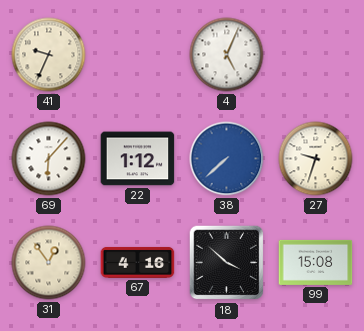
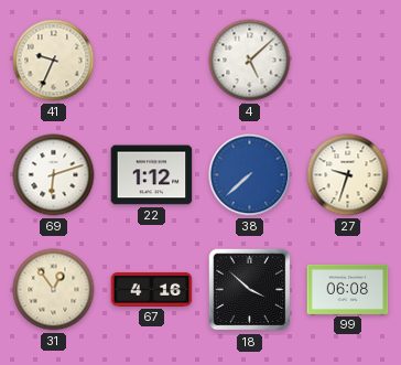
4: 5:04 -> 5:08 (250, 61)
69: 6:07 -> 6:12 (54, 175)
99: 15:08 -> 06:08 (348, 289)
